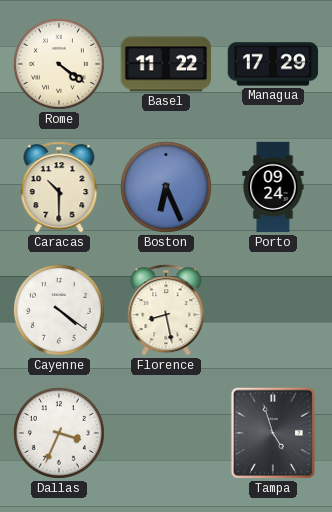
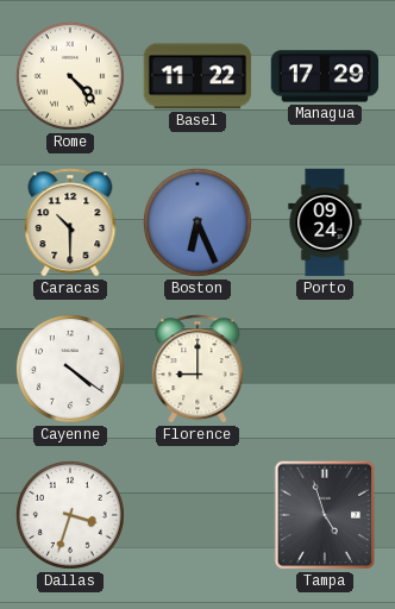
Rome: 4:21 -> 4:23 (70, 76)
Florence: 8:28 -> 9:00 (197, 369)
Dallas: 3:34 -> 3:33 (70, 515)
